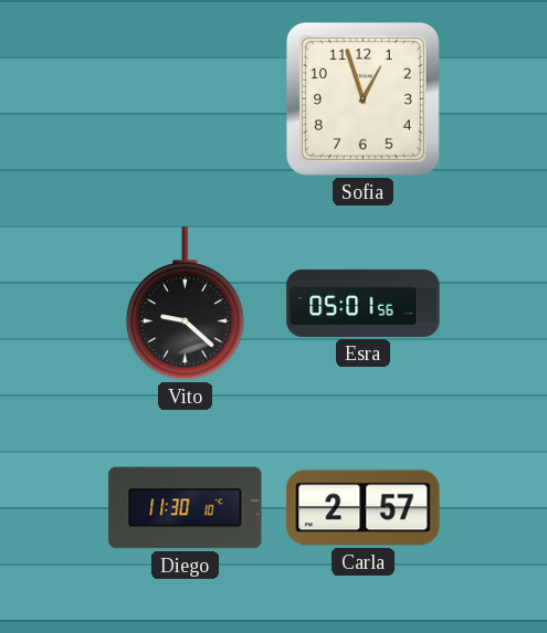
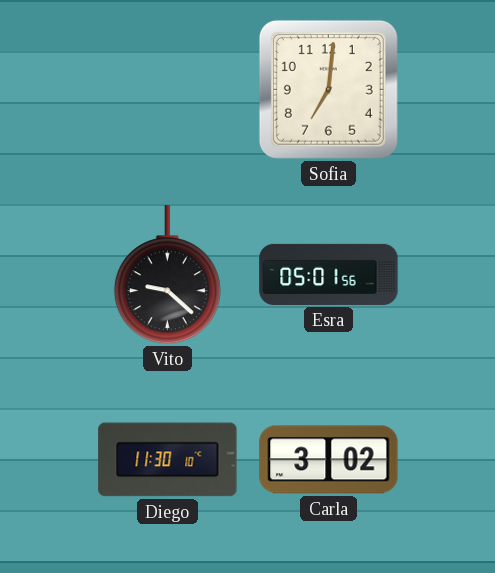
Sofia: 12:57 -> 7:01 (328, 89)
Carla: 2:57 -> 3:02 (329, 460)
